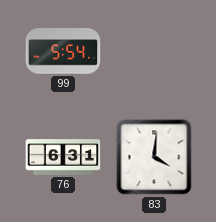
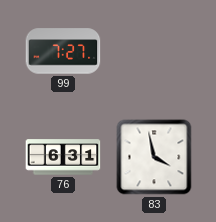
99: 5:54 -> 7:27 (63, 51)
83: 4:01 -> 3:58 (154, 157)
